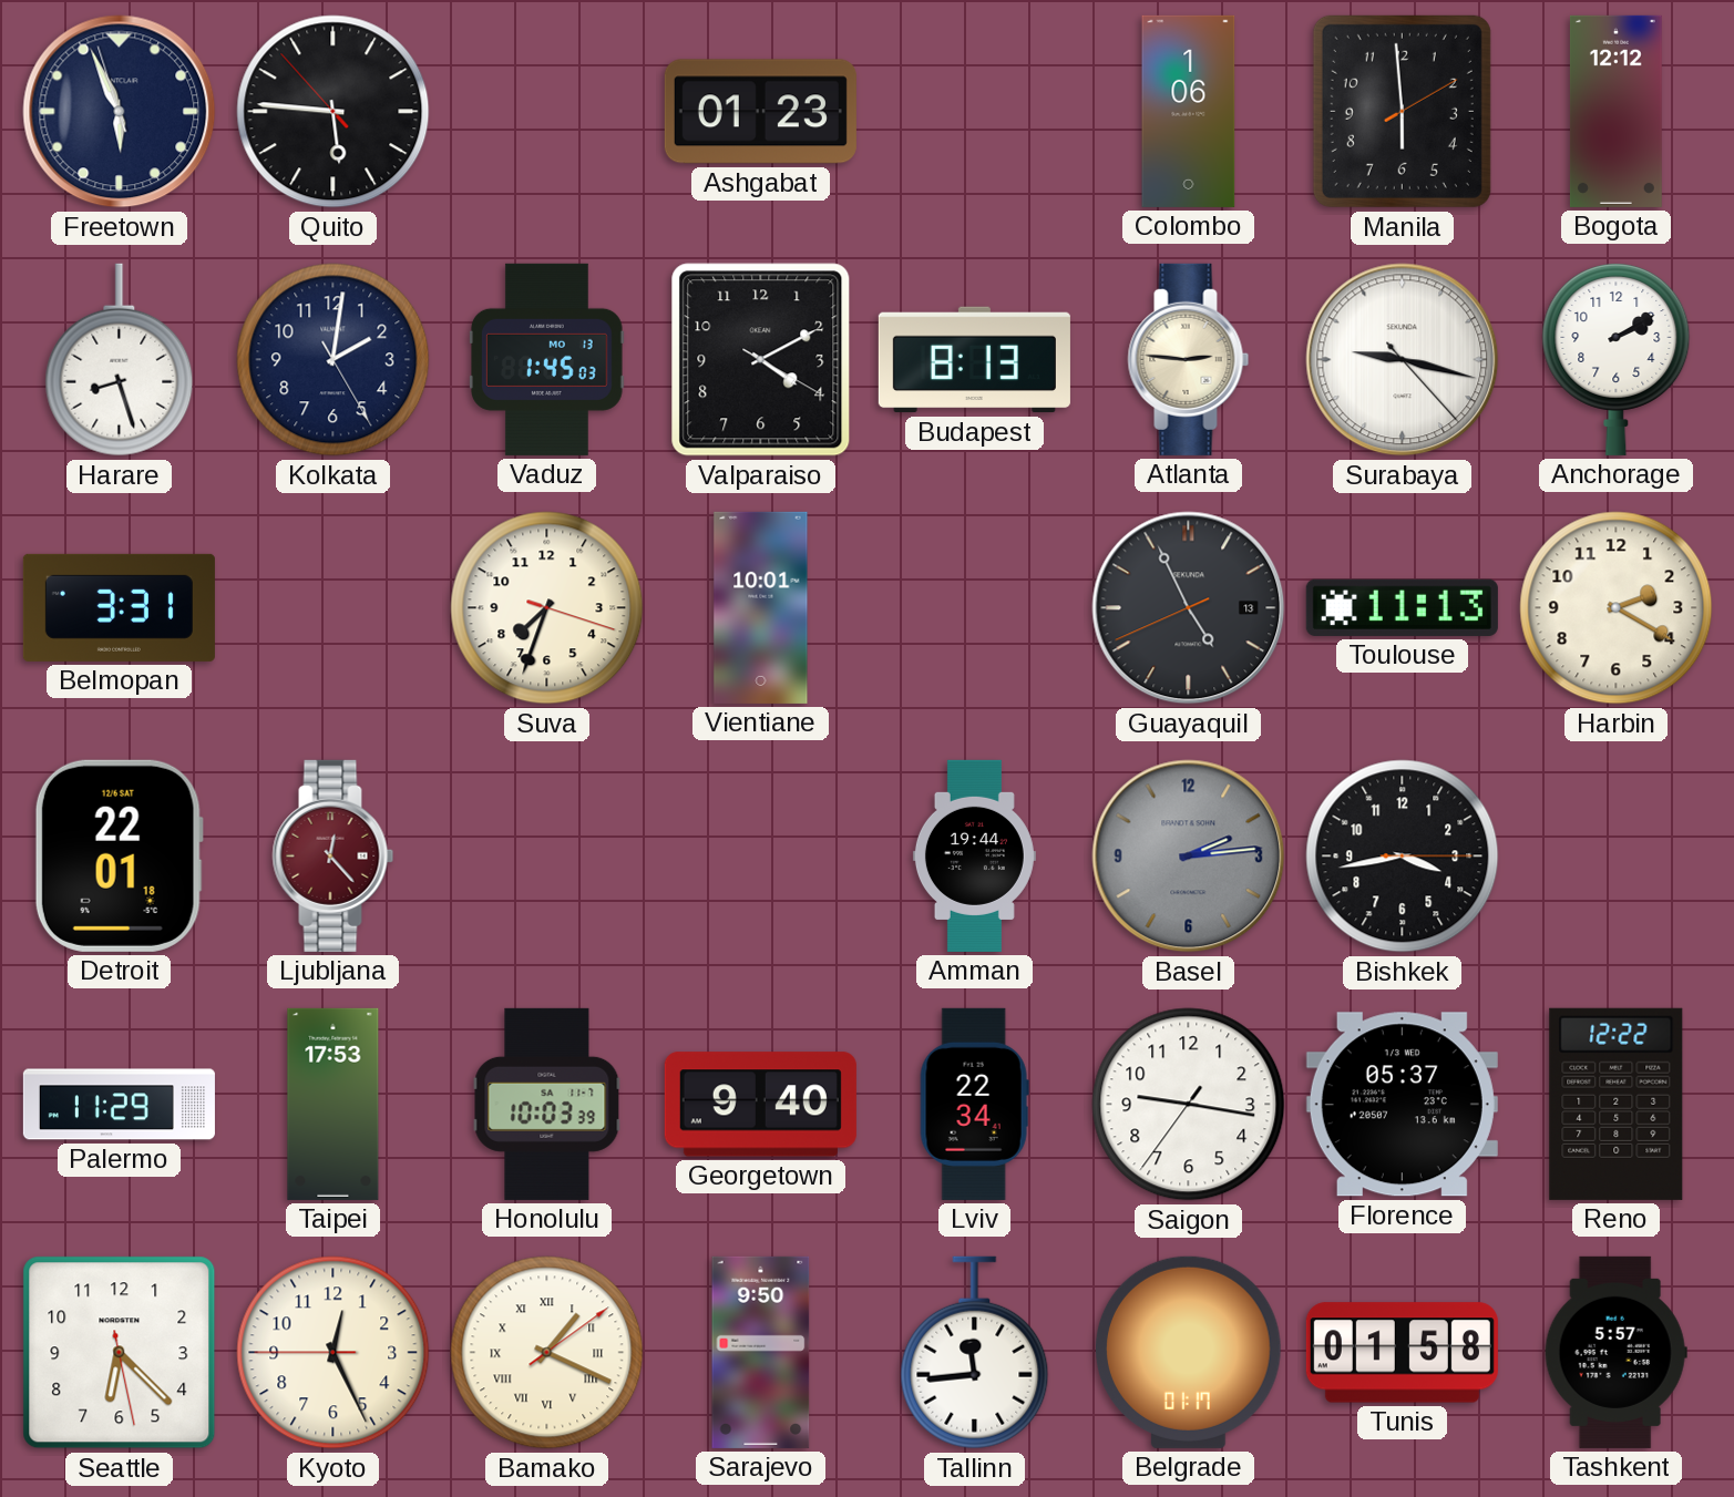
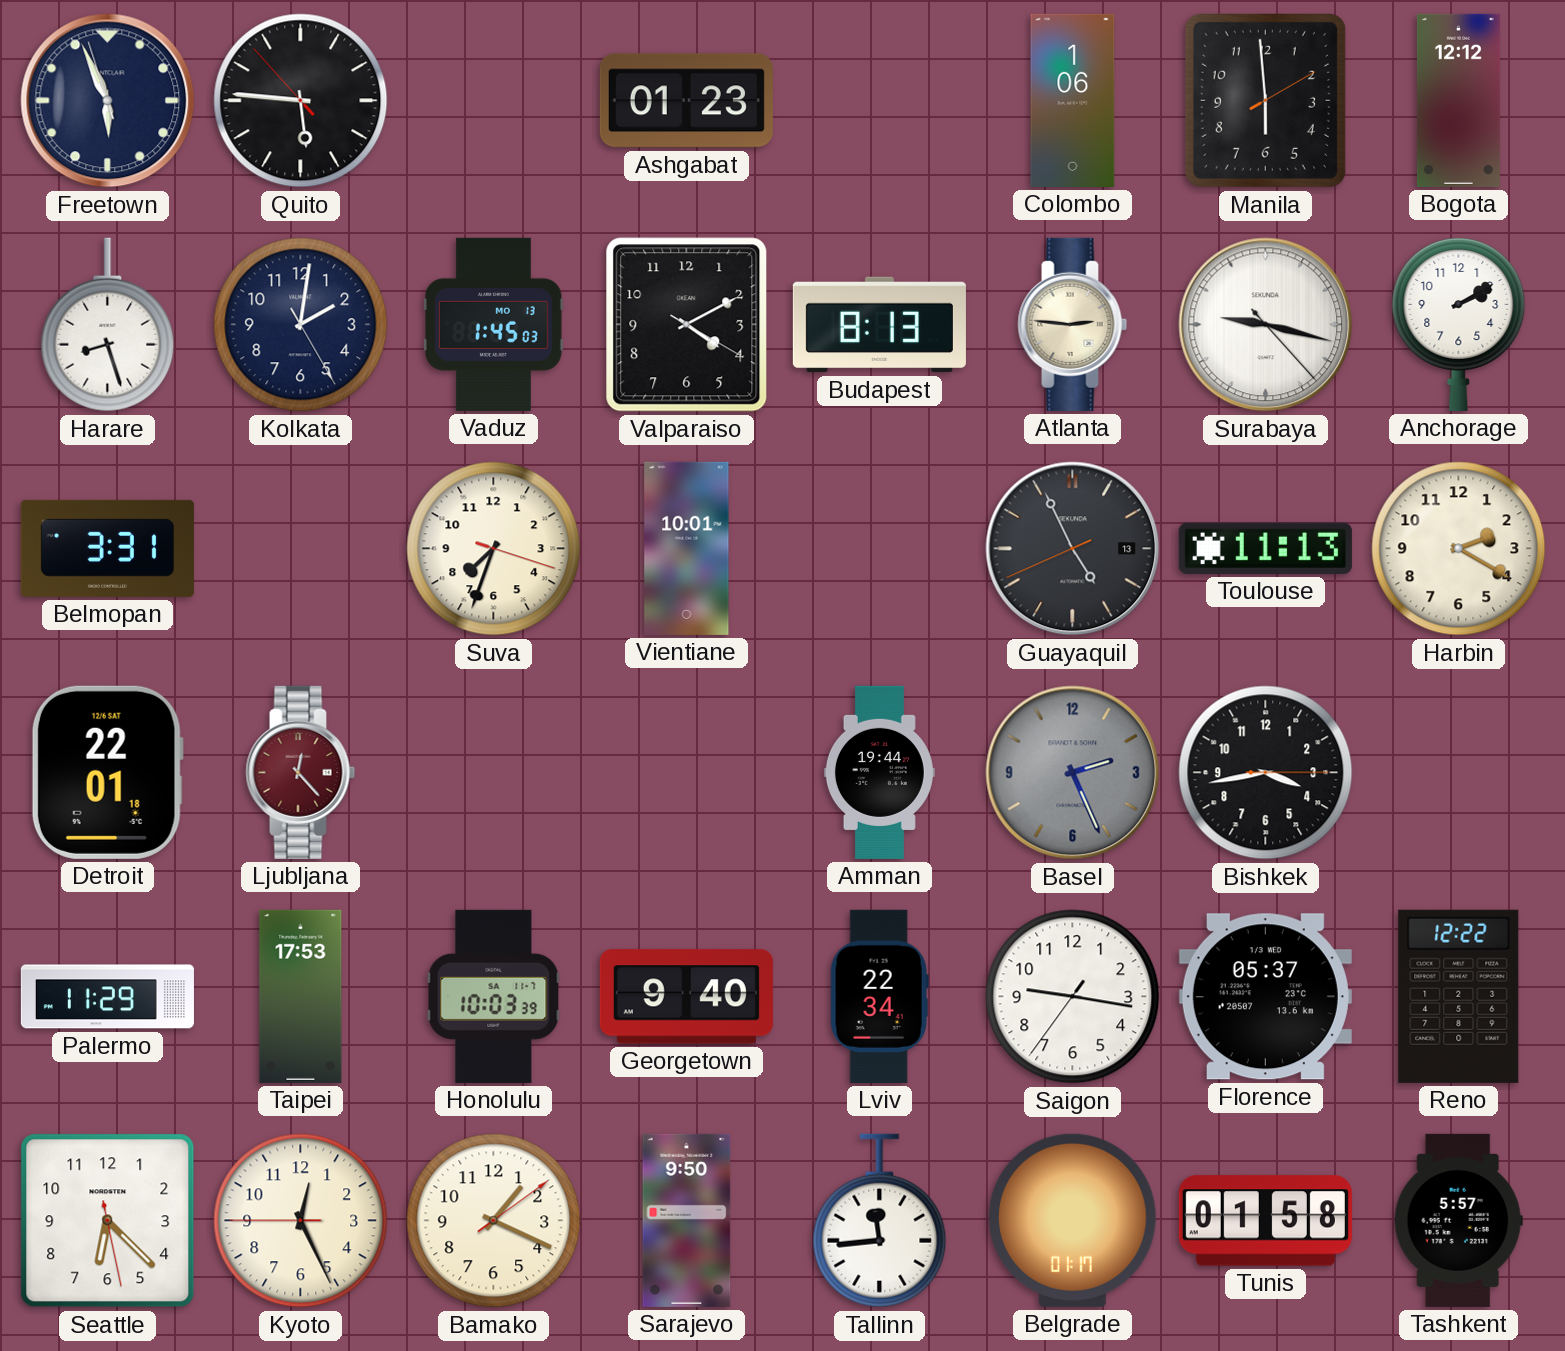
Basel: 2:14 -> 2:26 (1073, 773)
Bamako numerals: Roman -> Arabic (494, 1221)
